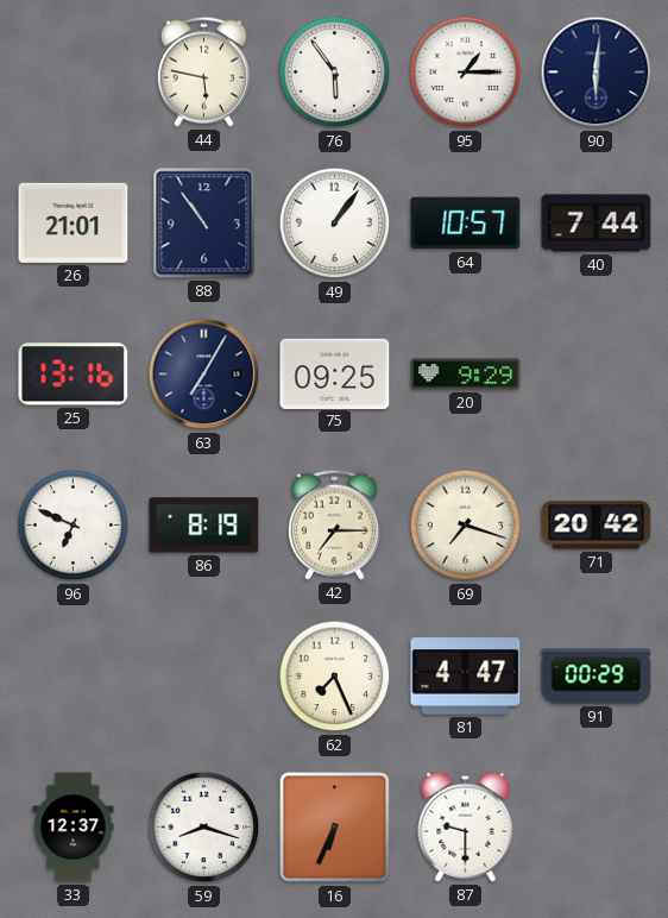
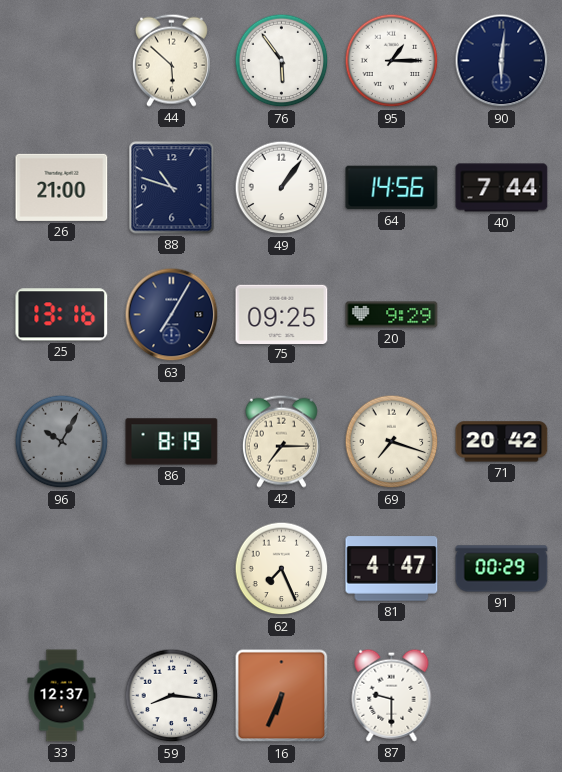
44: 5:47 -> 5:52 (171, 60)
26: 21:01 -> 21:00 (62, 187)
88: 10:54 -> 10:48 (172, 188)
64: 10:57 -> 14:56 (392, 188)
96: 6:49 -> 10:05 (62, 442)
96 dial: white -> grey (62, 442)
59: 8:18 -> 8:16 (172, 696)
